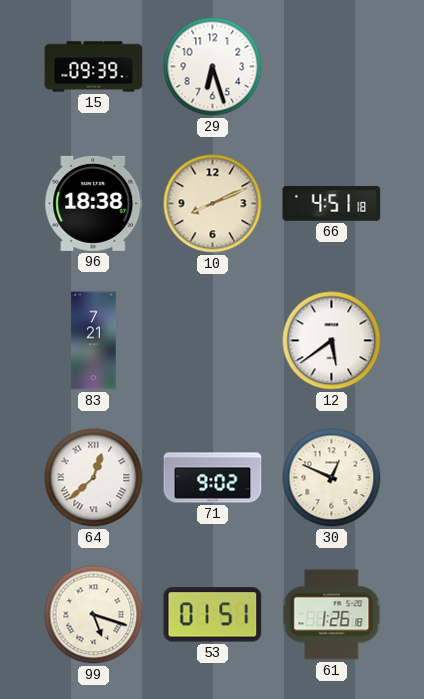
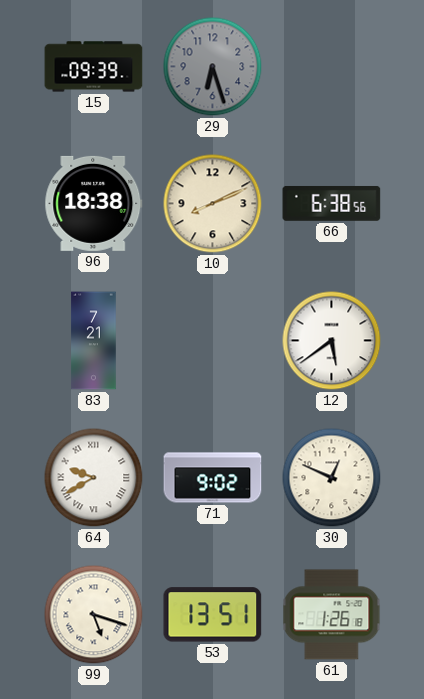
29 dial: white -> grey (213, 67)
66: 4:51 -> 6:38 (332, 203)
64: 12:38 -> 9:40 (94, 478)
53: 01:51 -> 13:51 (213, 615)
